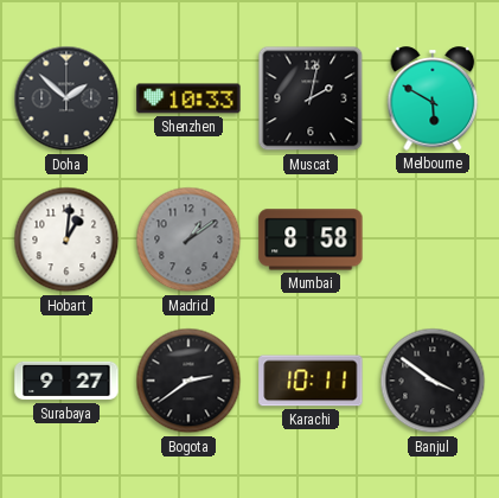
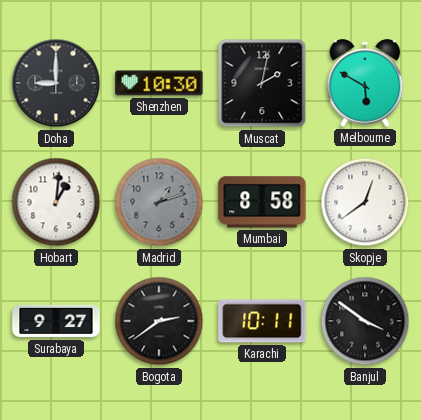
Doha: 1:52 -> 9:00 (56, 83)
Shenzhen: 10:33 -> 10:30 (159, 83)
Madrid: 1:09 -> 1:12 (159, 202)
Skopje: none -> 12:39 (365, 202)
